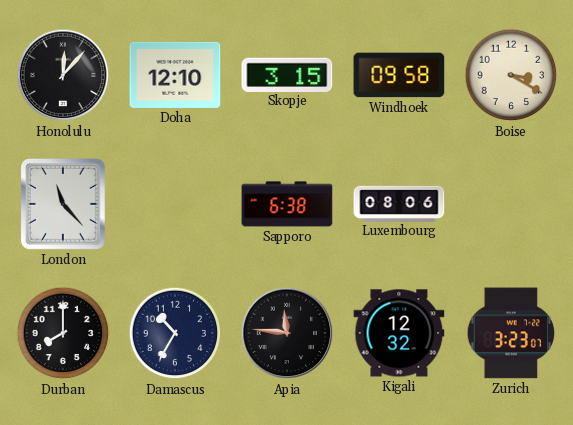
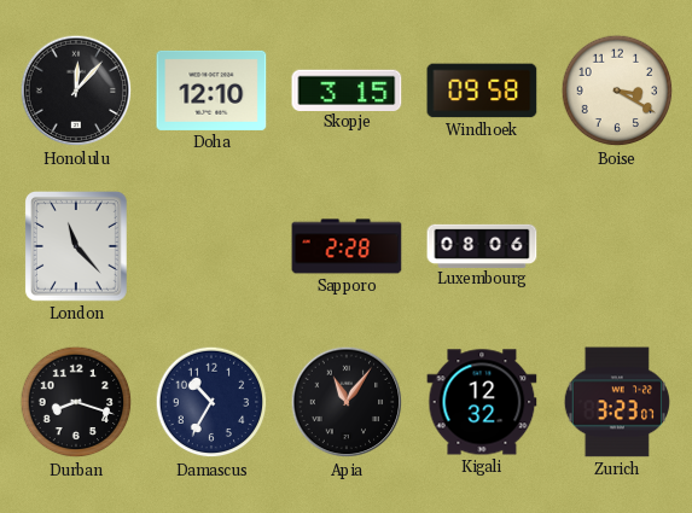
Sapporo: 6:38 -> 2:28 (347, 246)
Durban: 8:00 -> 8:18 (76, 402)
Apia: 11:46 -> 11:06 (347, 402)
